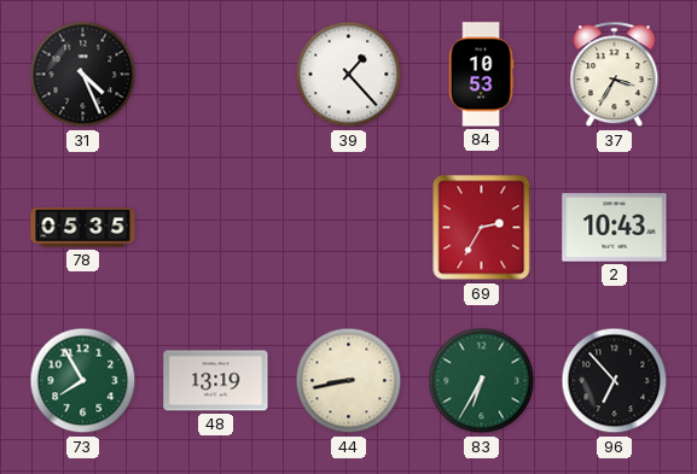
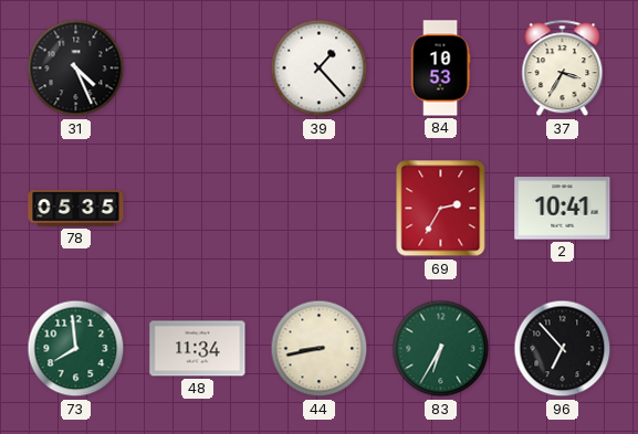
2: 10:43 -> 10:41 (563, 209)
73: 7:55 -> 7:59 (76, 349)
48: 13:19 -> 11:34 (198, 349)
